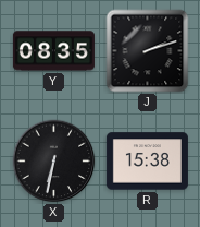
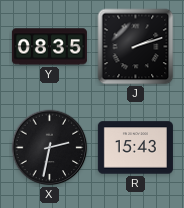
X: 6:32 -> 2:32 (50, 148)
R: 15:38 -> 15:43 (135, 148)
